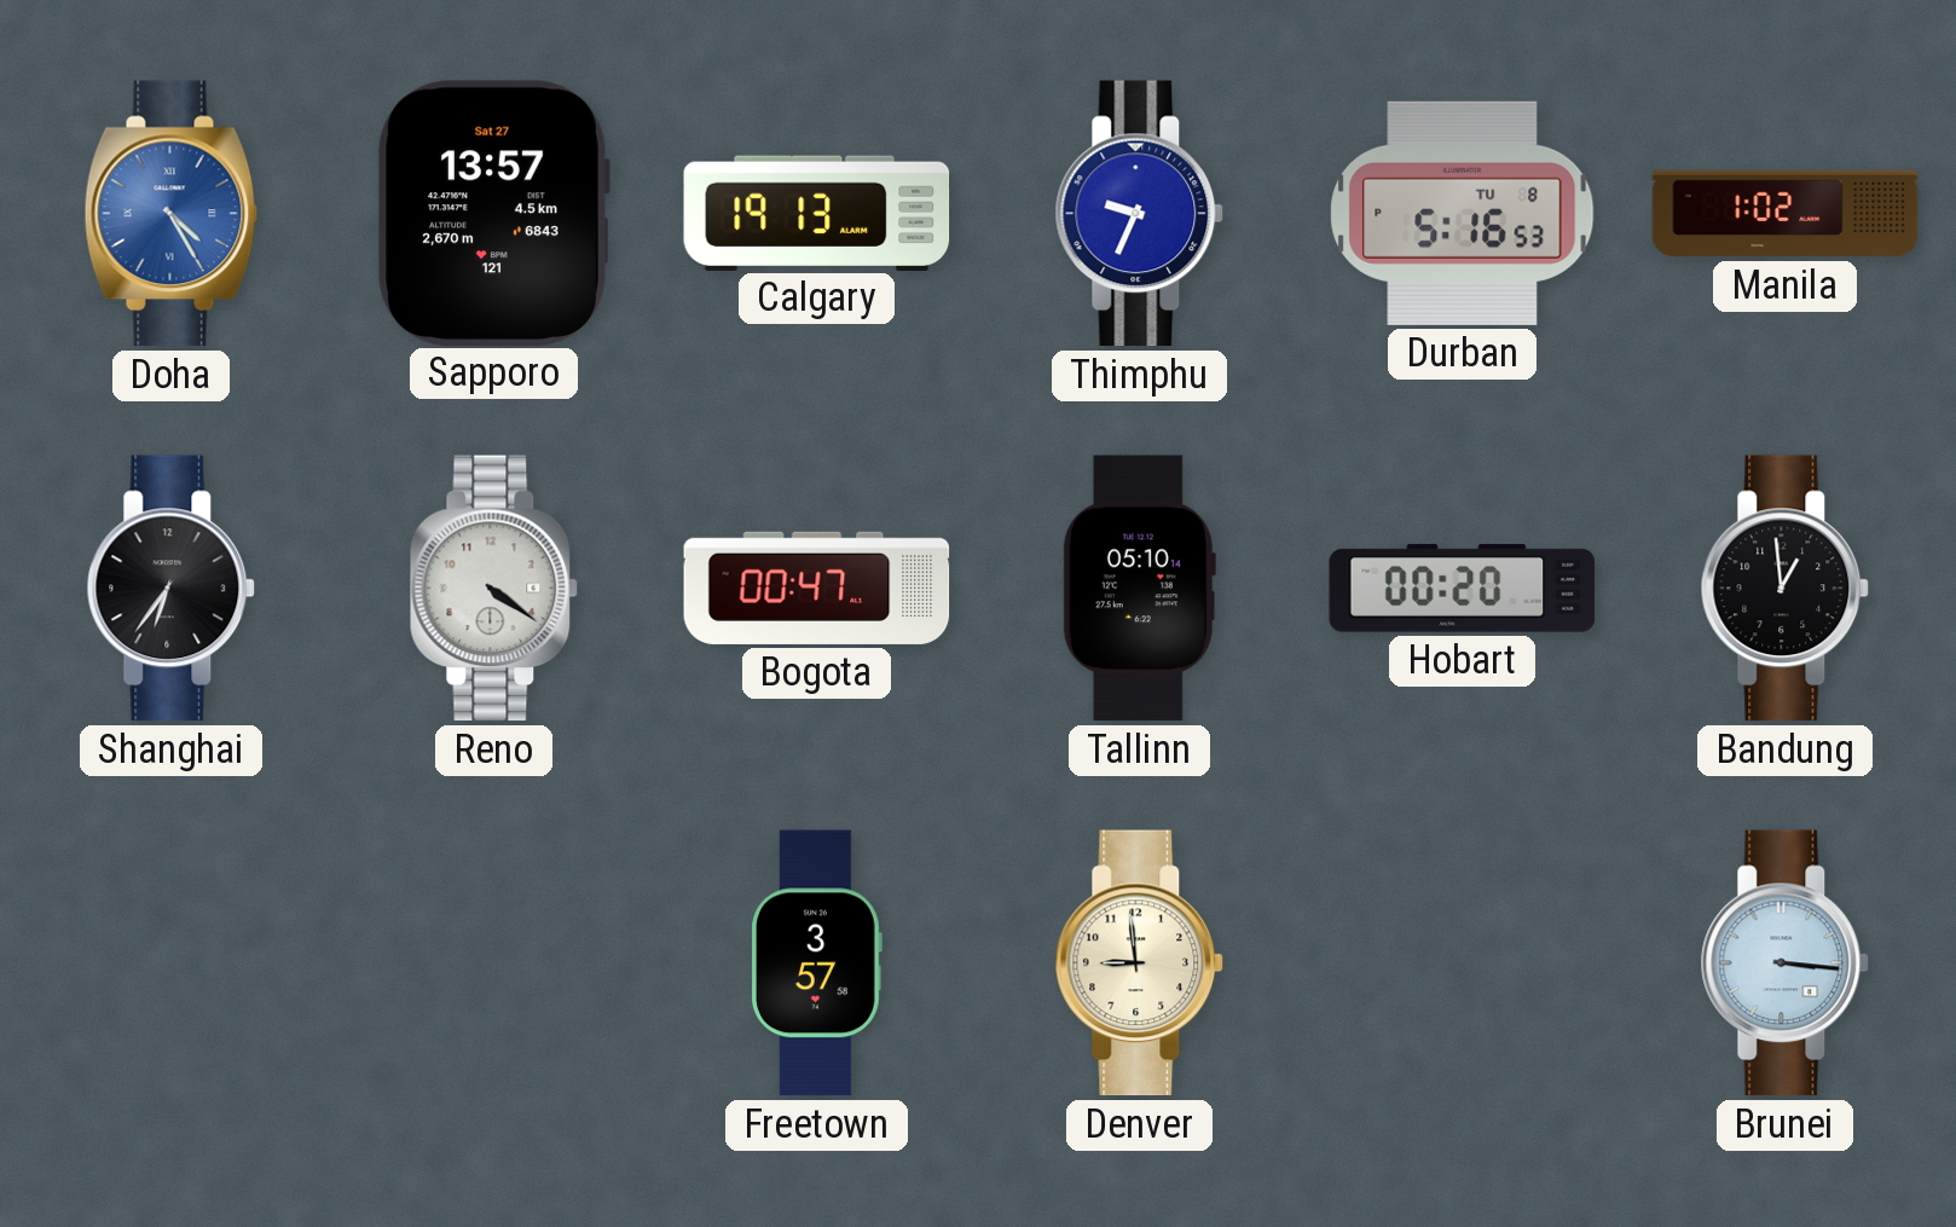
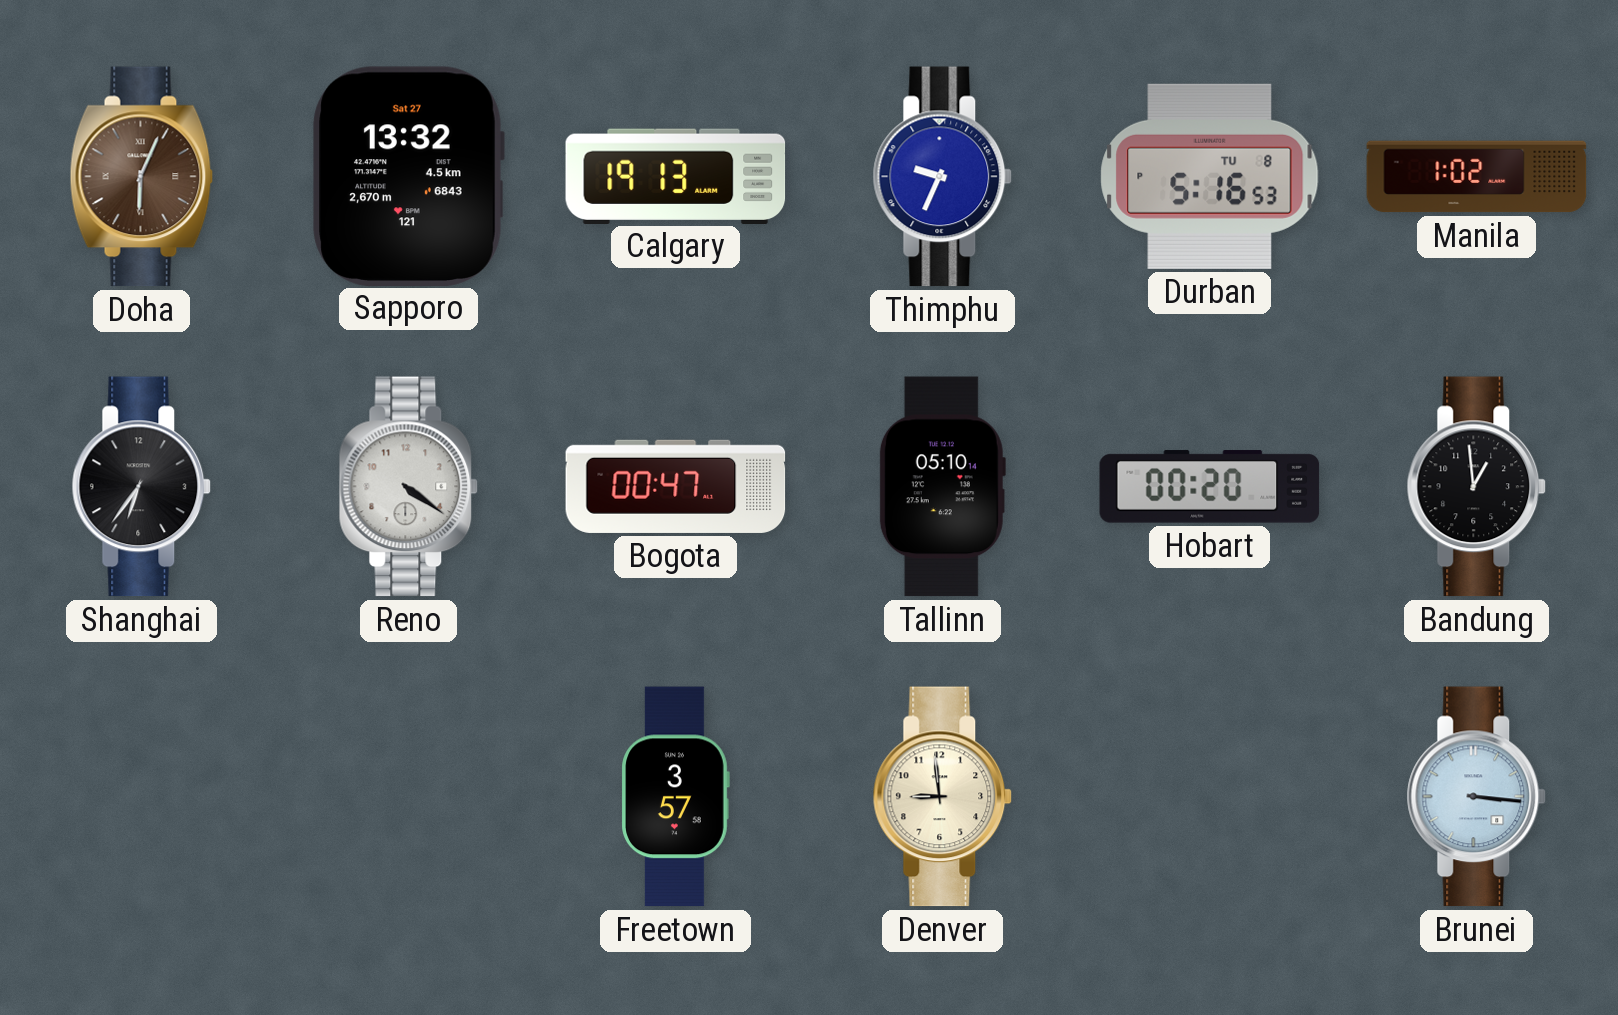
Doha: 4:25 -> 6:04 (142, 177)
Doha dial: blue -> brown (142, 177)
Sapporo: 13:57 -> 13:32 (408, 176)
